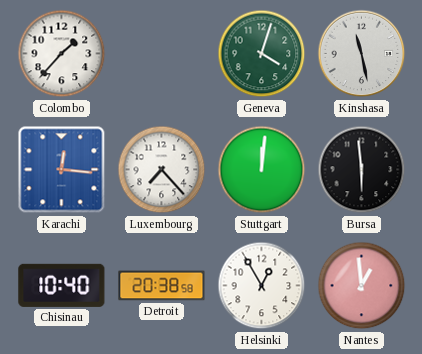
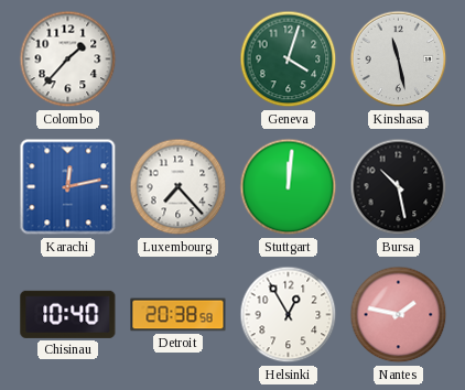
Karachi: 12:16 -> 12:13 (68, 187)
Bursa: 5:59 -> 10:28 (399, 187)
Nantes: 12:59 -> 1:47 (399, 315)
